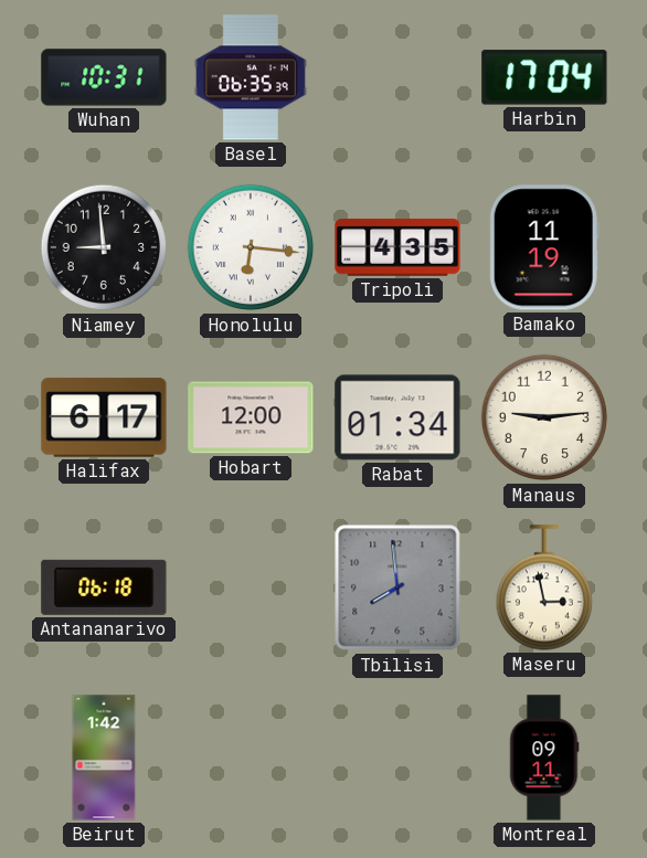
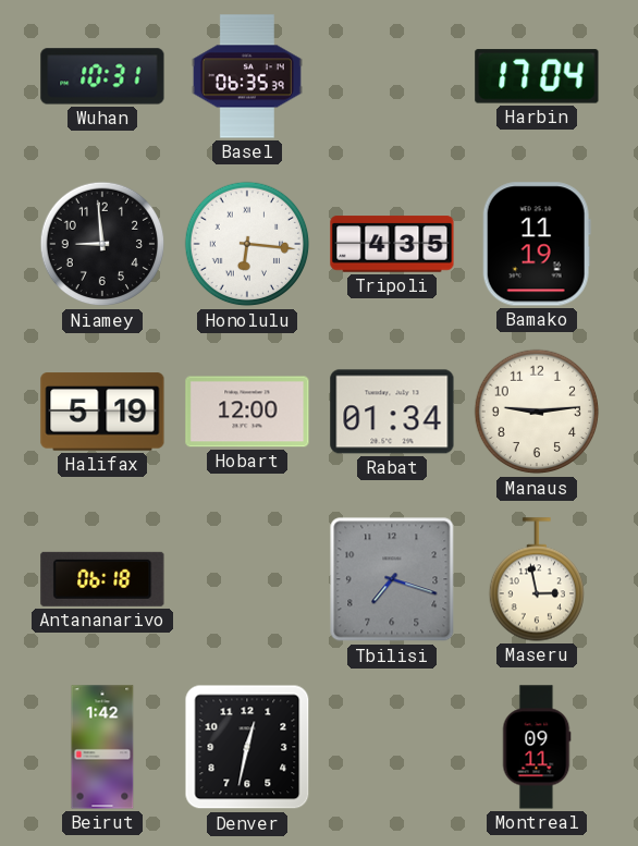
Halifax: 6:17 -> 5:19 (102, 412)
Tbilisi: 7:59 -> 7:18 (392, 579)
Denver: none -> 12:32 (247, 747)
